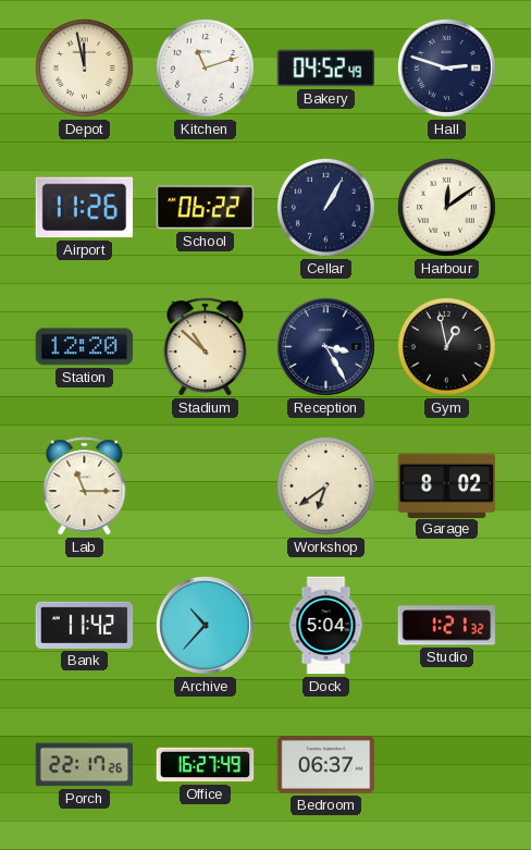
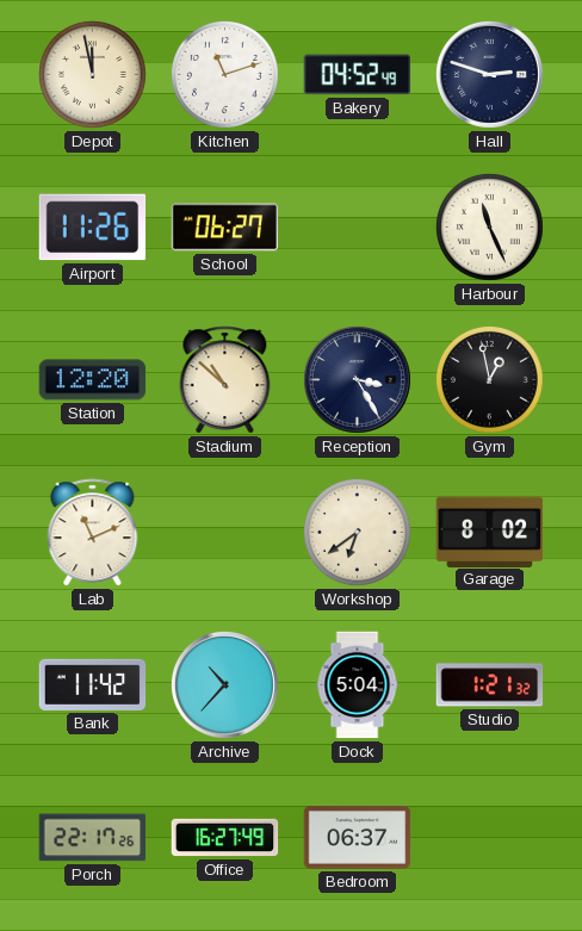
School: 06:22 -> 06:27 (225, 228)
Cellar: 1:05 -> none (325, 207)
Harbour: 12:09 -> 11:26 (489, 226)
Lab: 11:15 -> 11:11 (93, 533)
